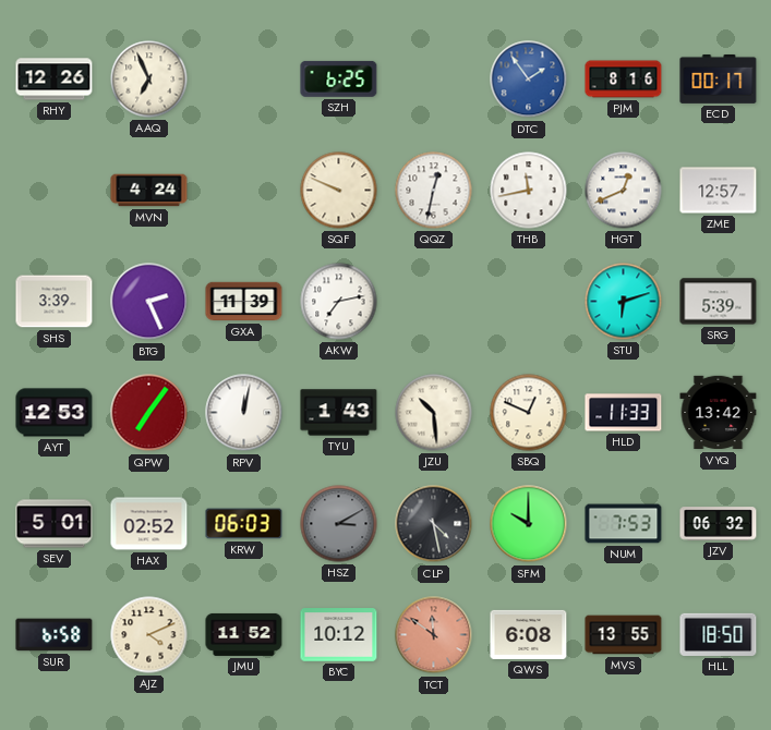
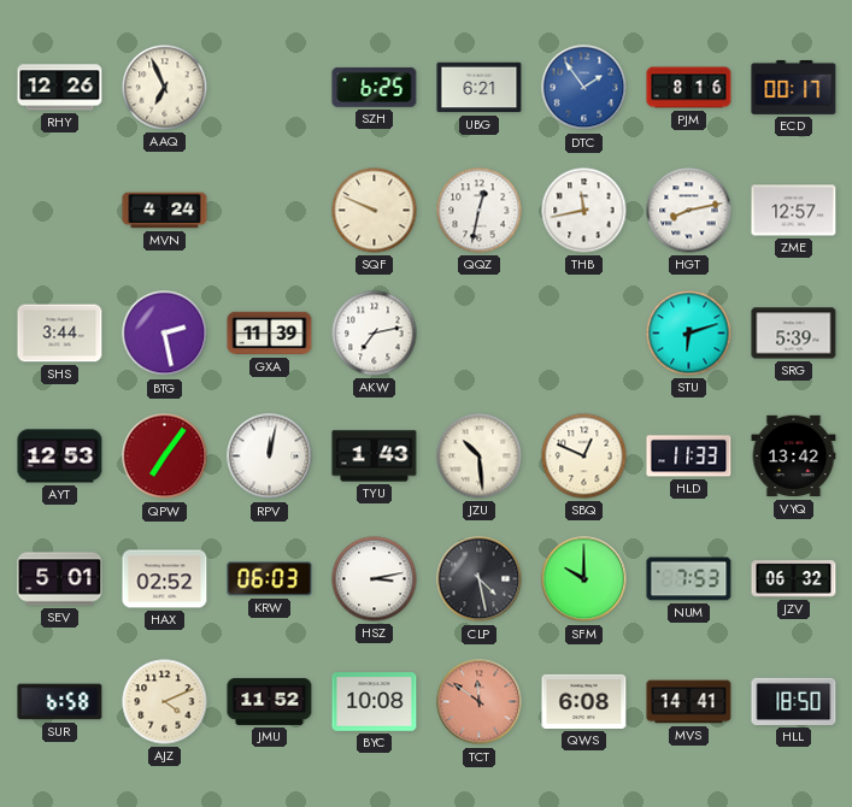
UBG: none -> 6:21 (480, 88)
HGT: 12:41 -> 8:13 (689, 211)
SHS: 3:39 -> 3:44 (60, 334)
BTG: 2:26 -> 2:28 (165, 334)
HSZ: 3:10 -> 3:13 (375, 579)
HSZ dial: grey -> white (375, 579)
BYC: 10:12 -> 10:08 (375, 702)
MVS: 13:55 -> 14:41 (689, 702)
